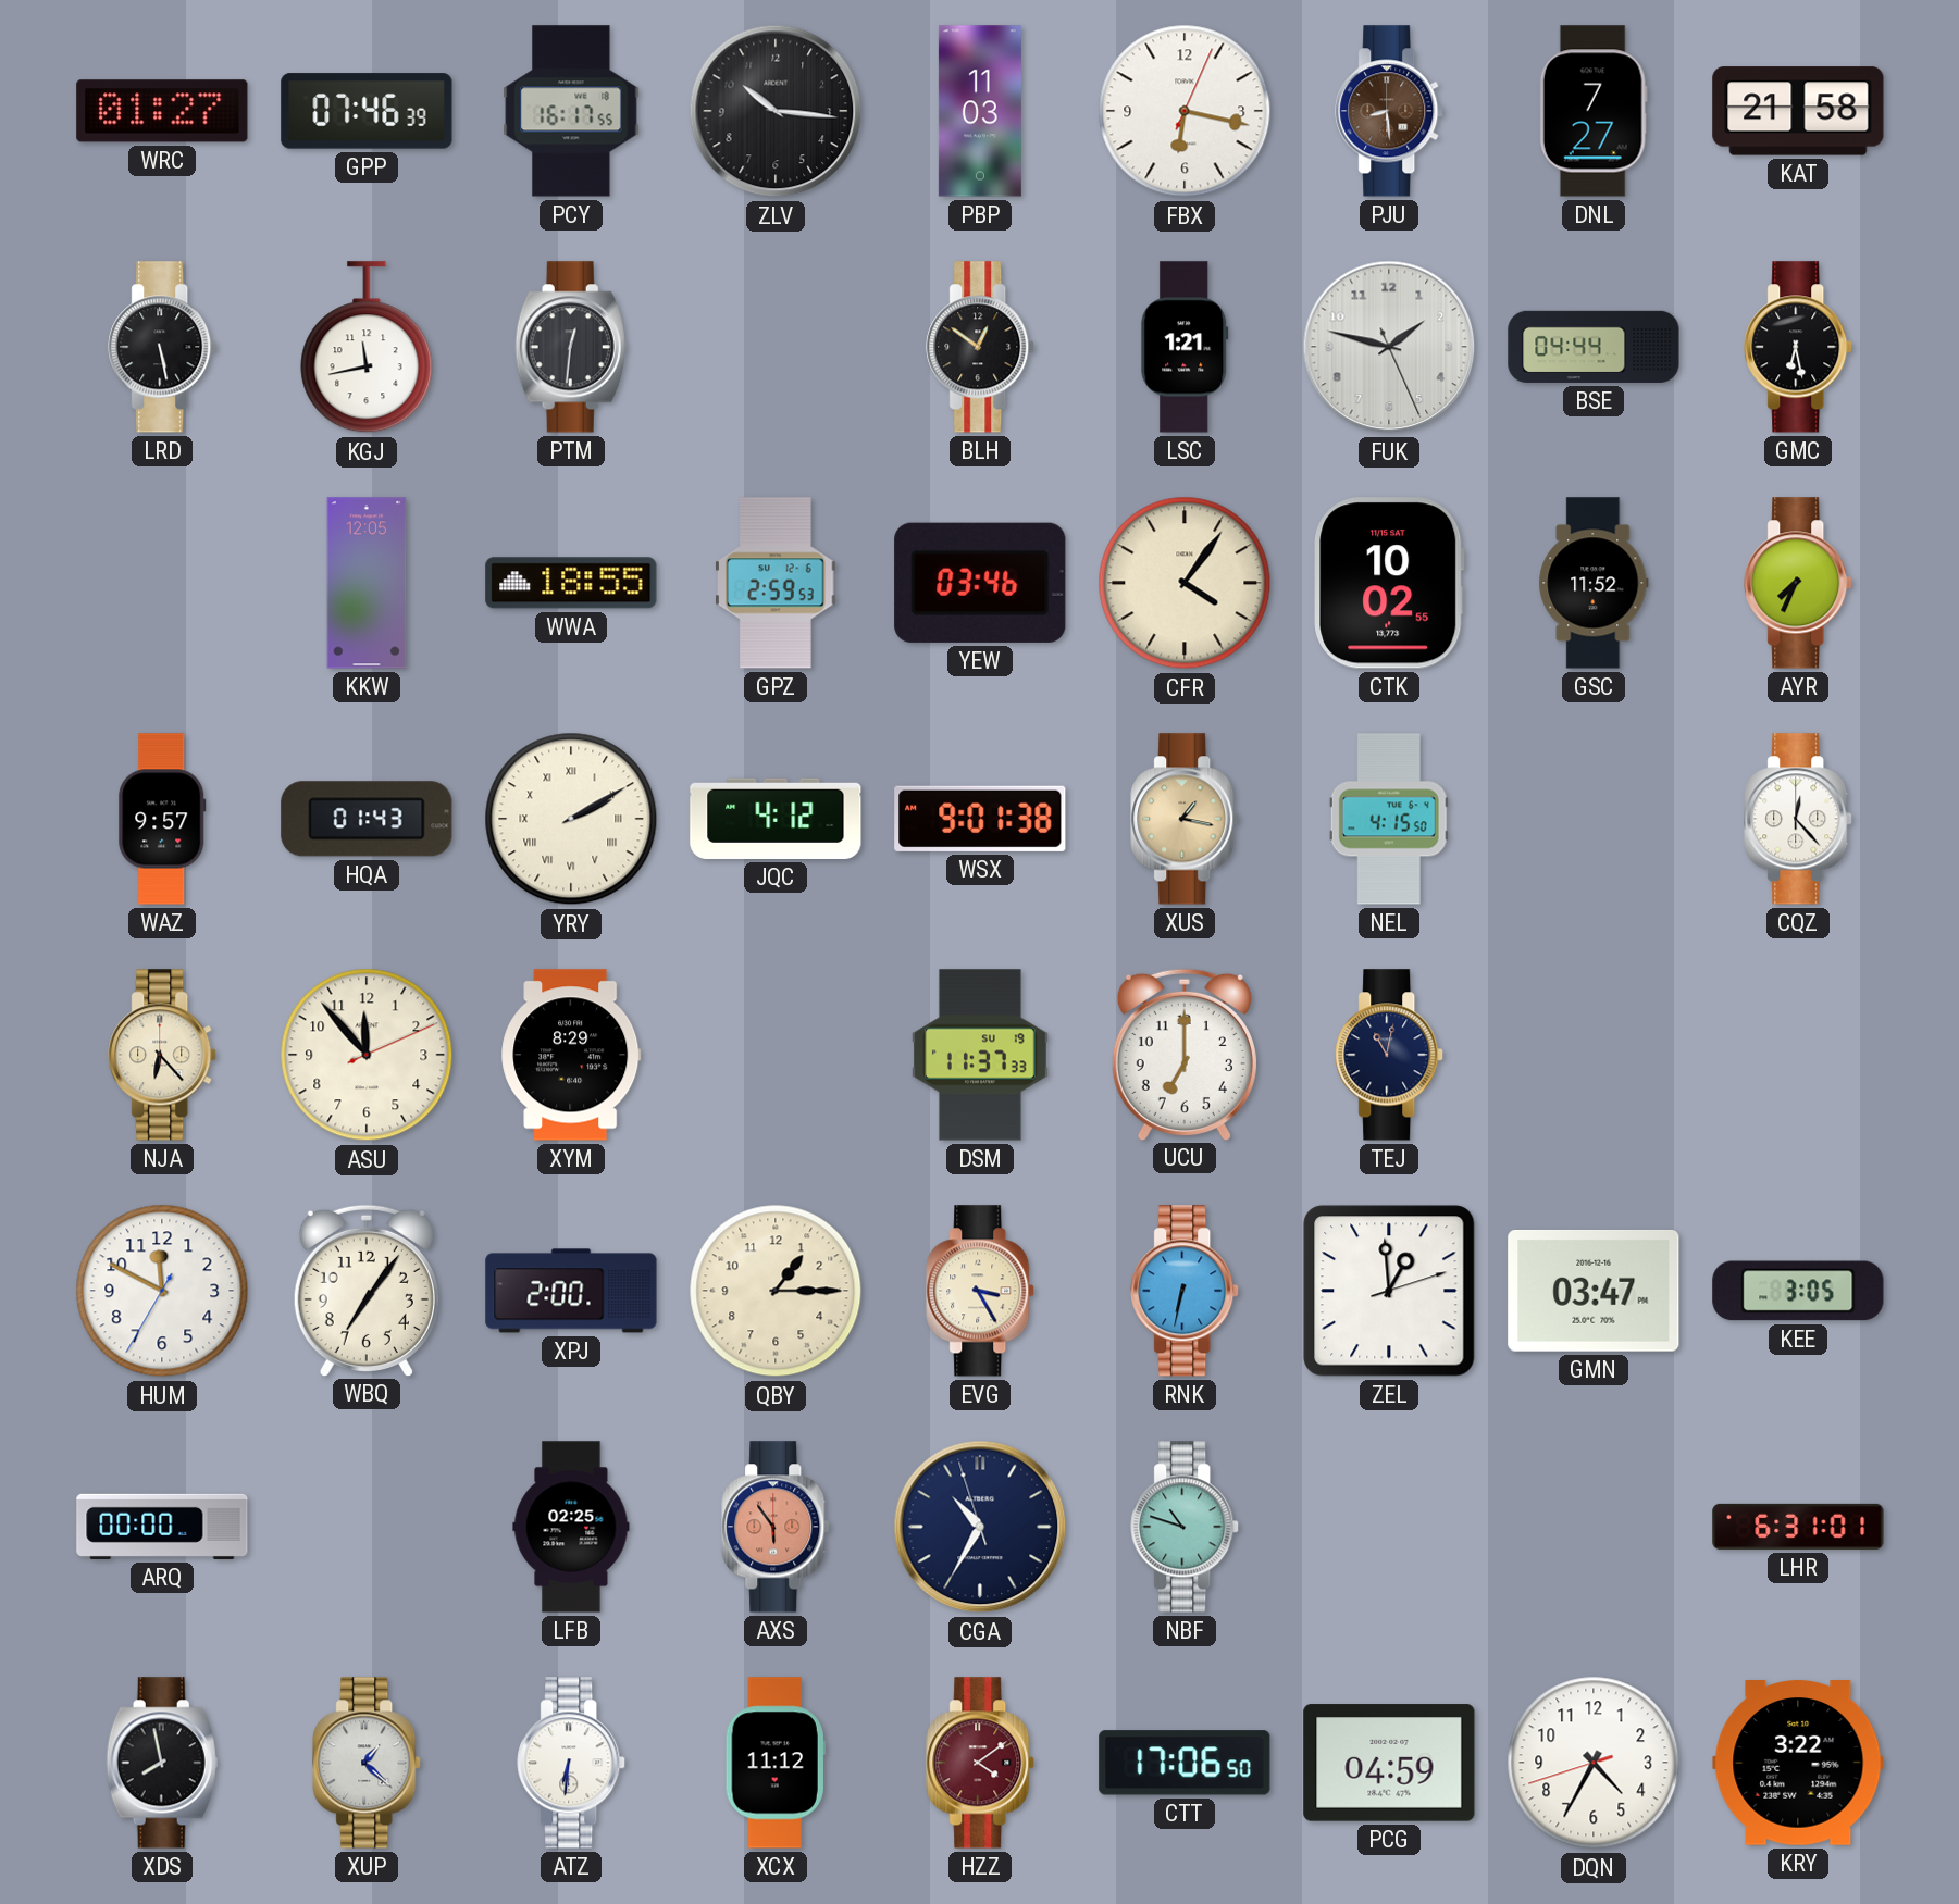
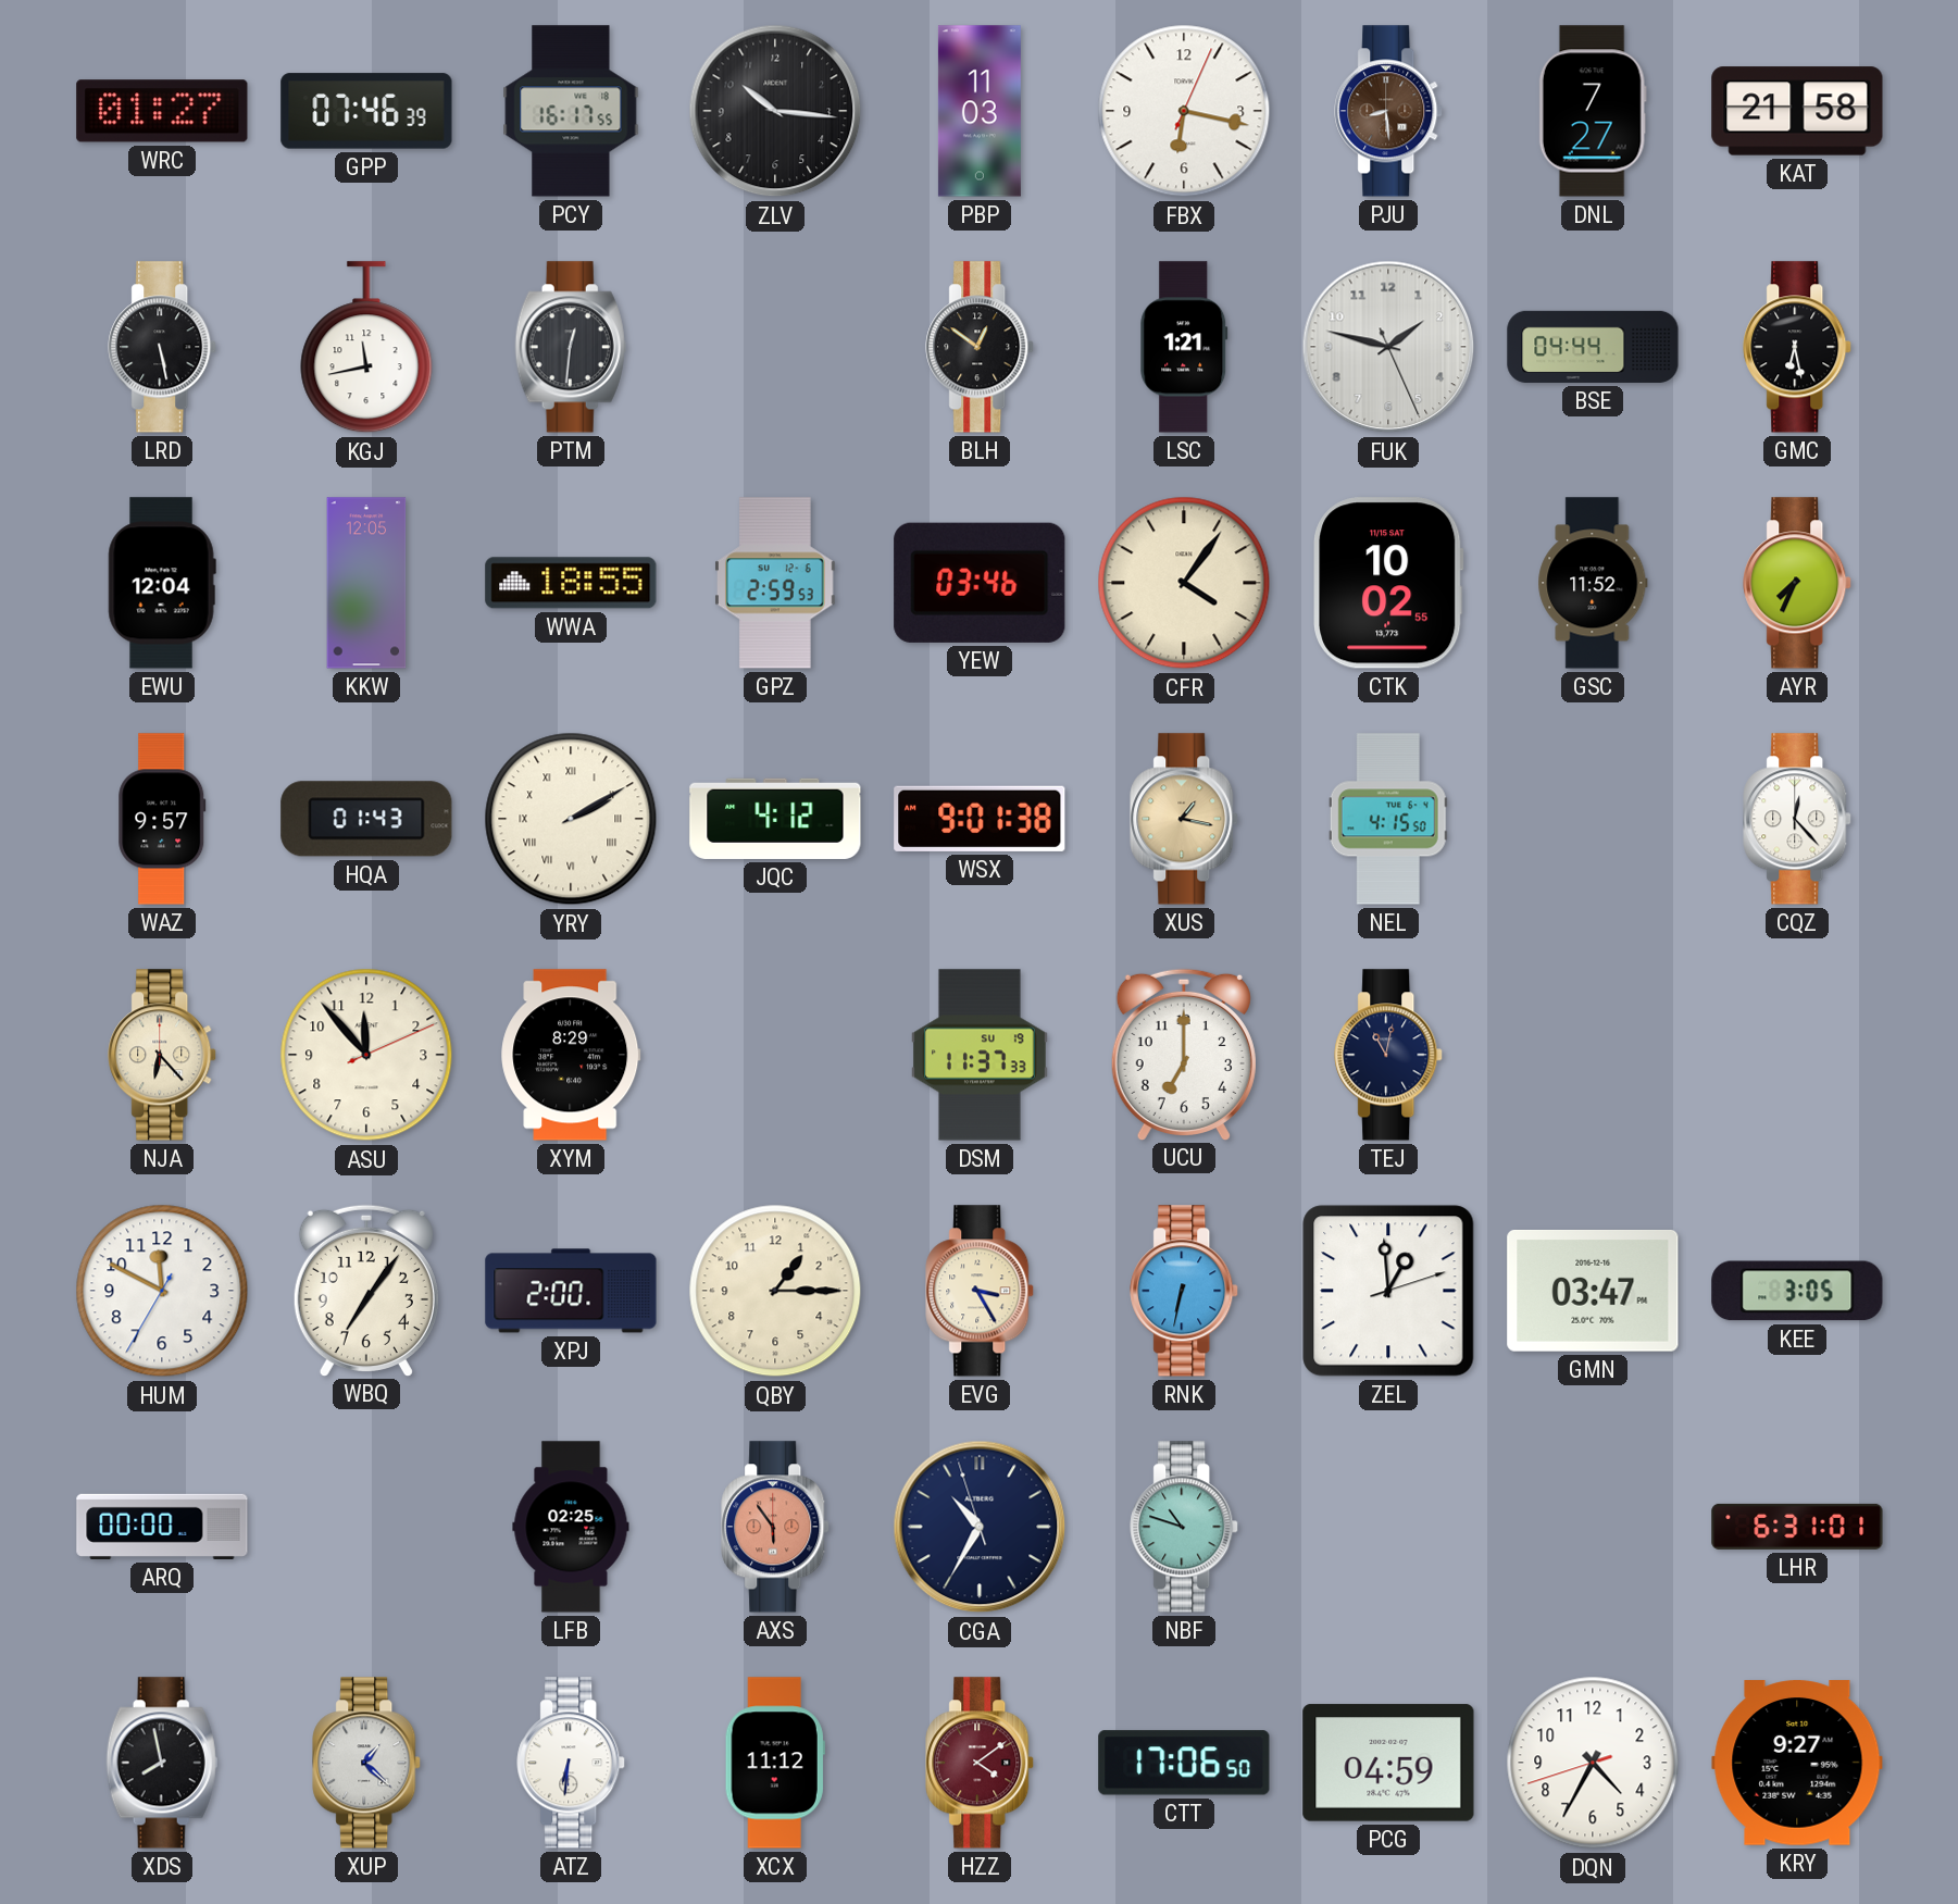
EWU: none -> 12:04 (162, 583)
KRY: 3:22 -> 9:27 (1797, 1763)
